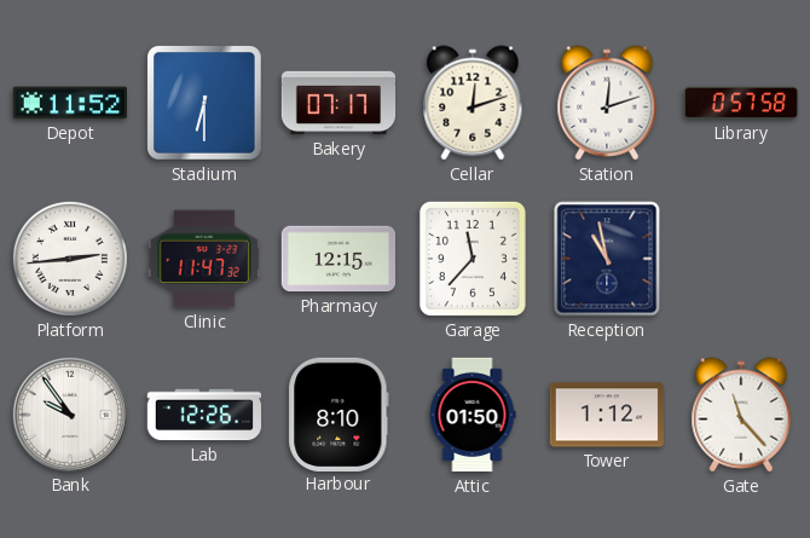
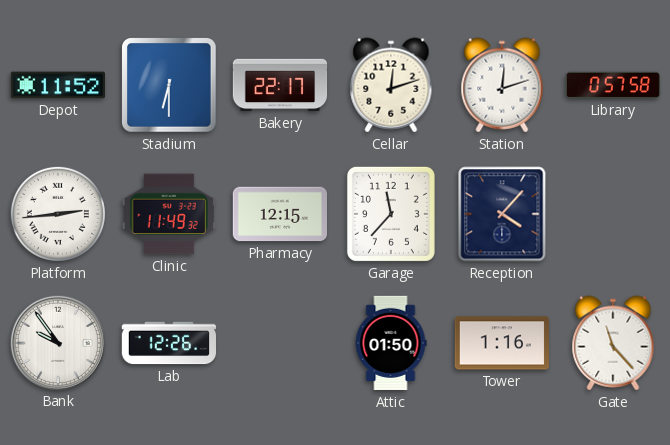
Bakery: 07:17 -> 22:17 (280, 85)
Clinic: 11:47 -> 11:49 (169, 214)
Reception: 10:58 -> 4:07 (502, 214)
Harbour: 8:10 -> none (339, 413)
Tower: 1:12 -> 1:16 (501, 343)
